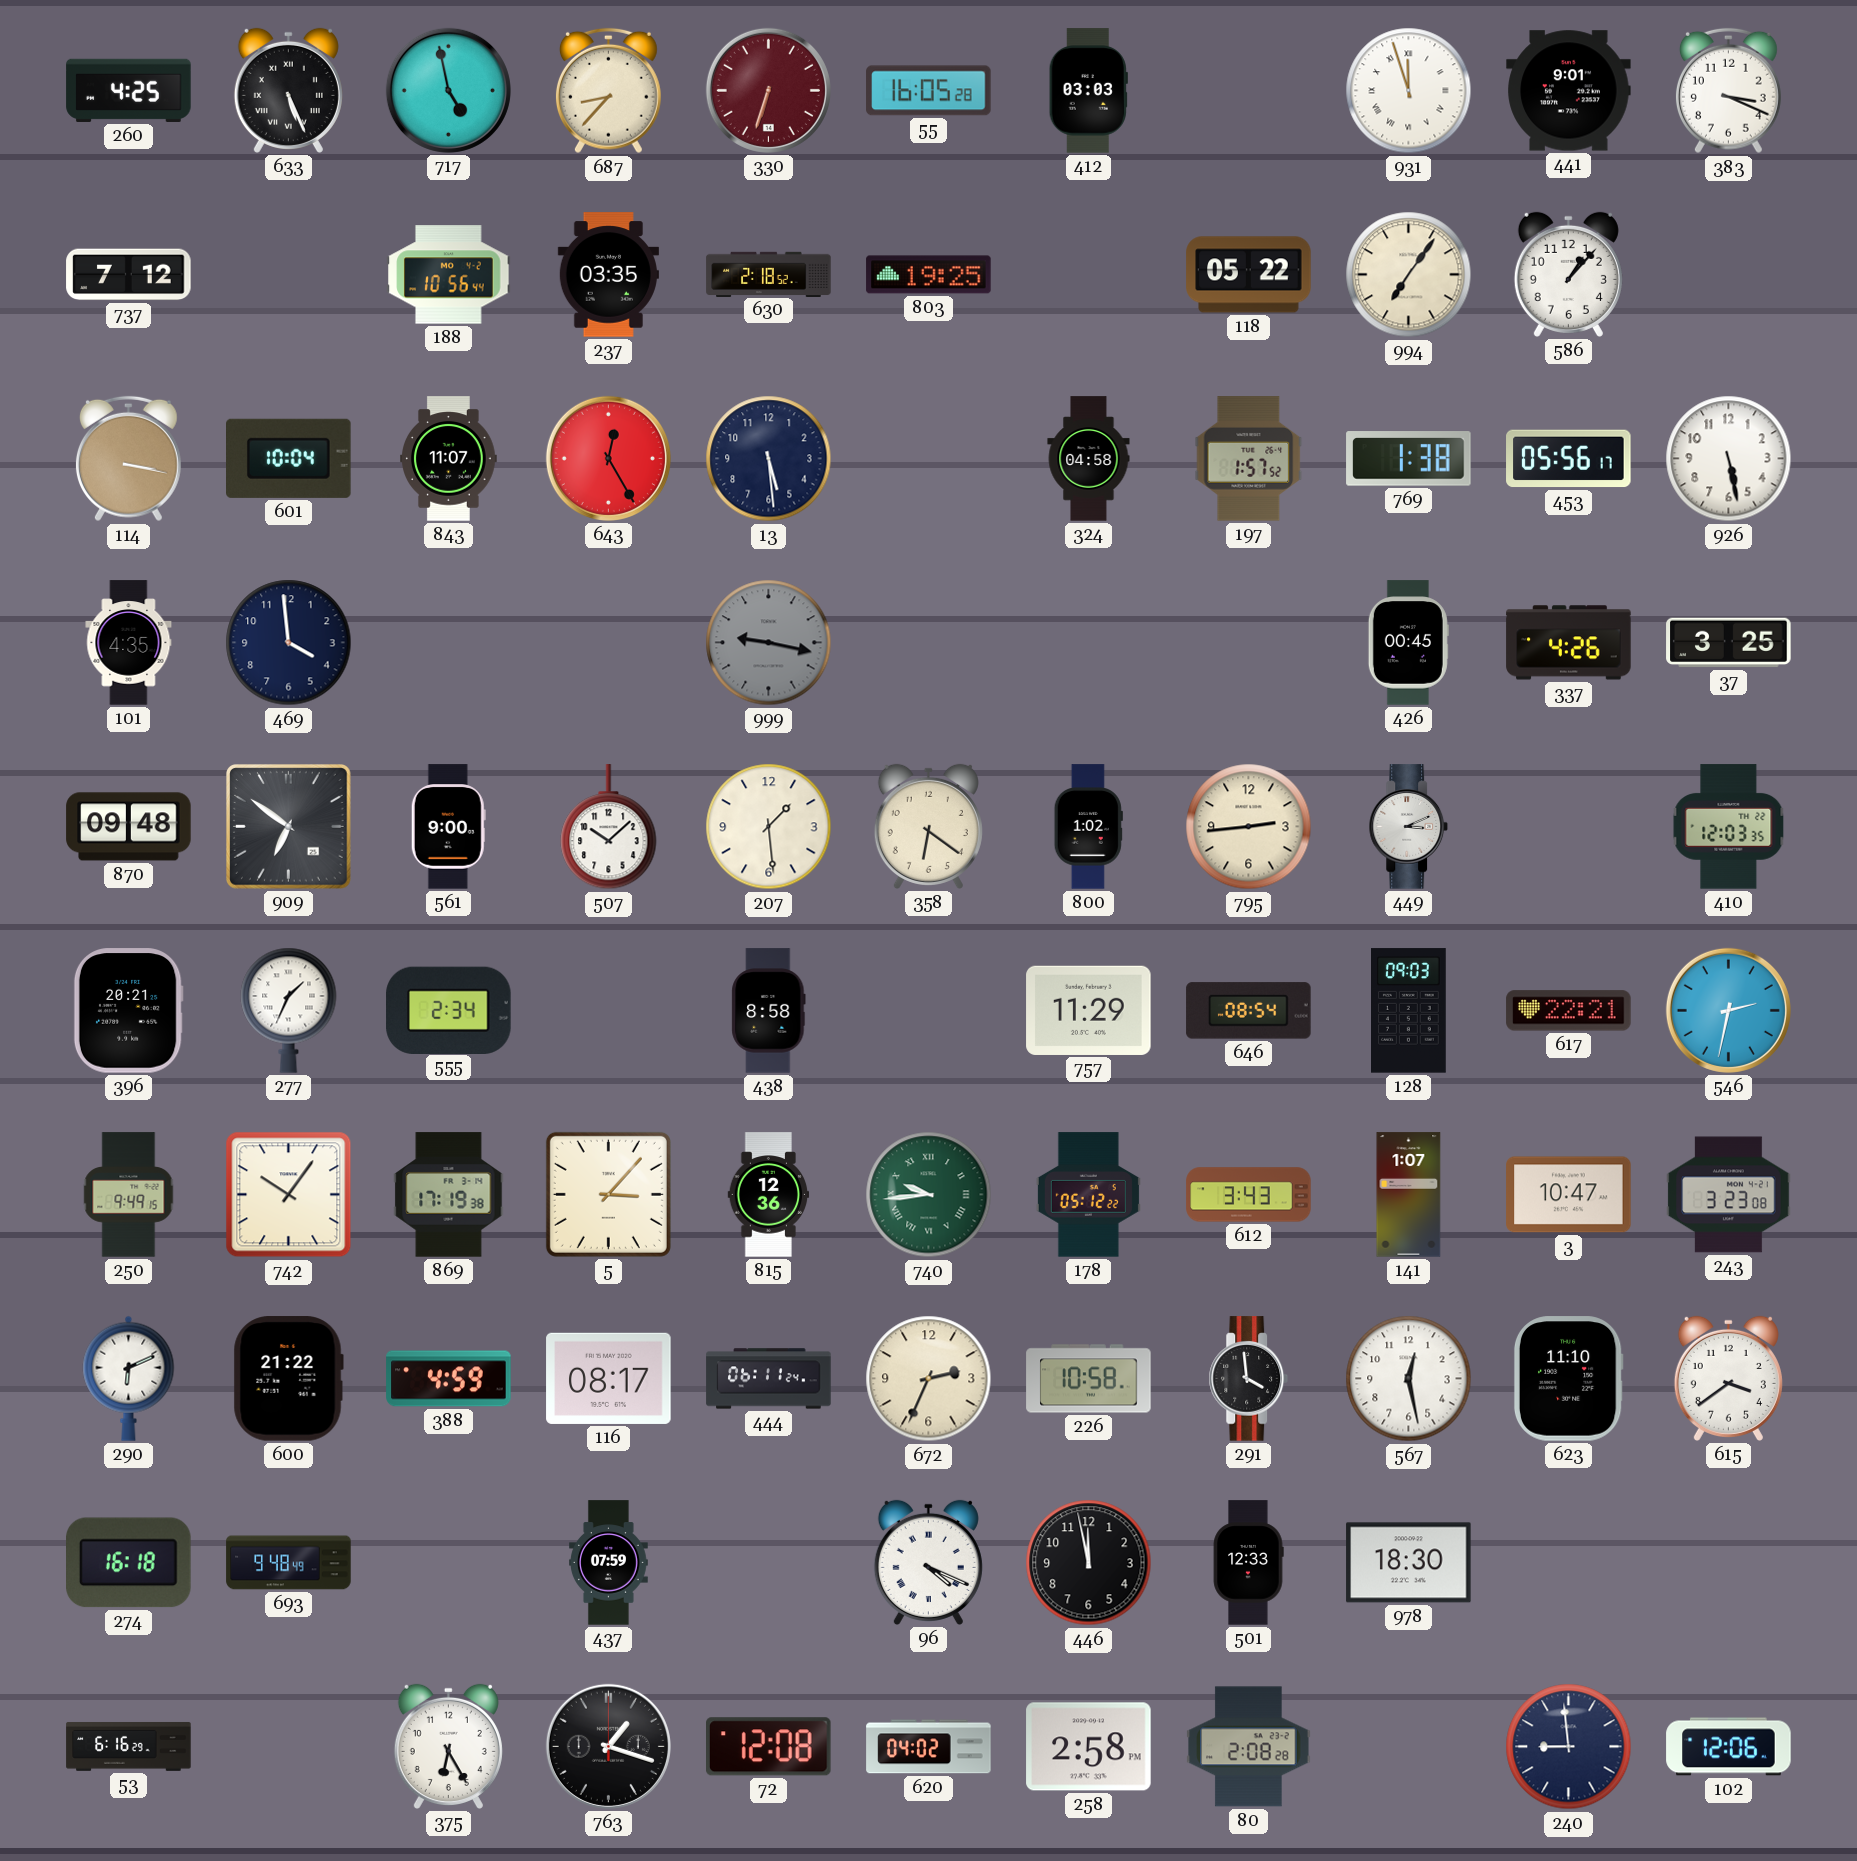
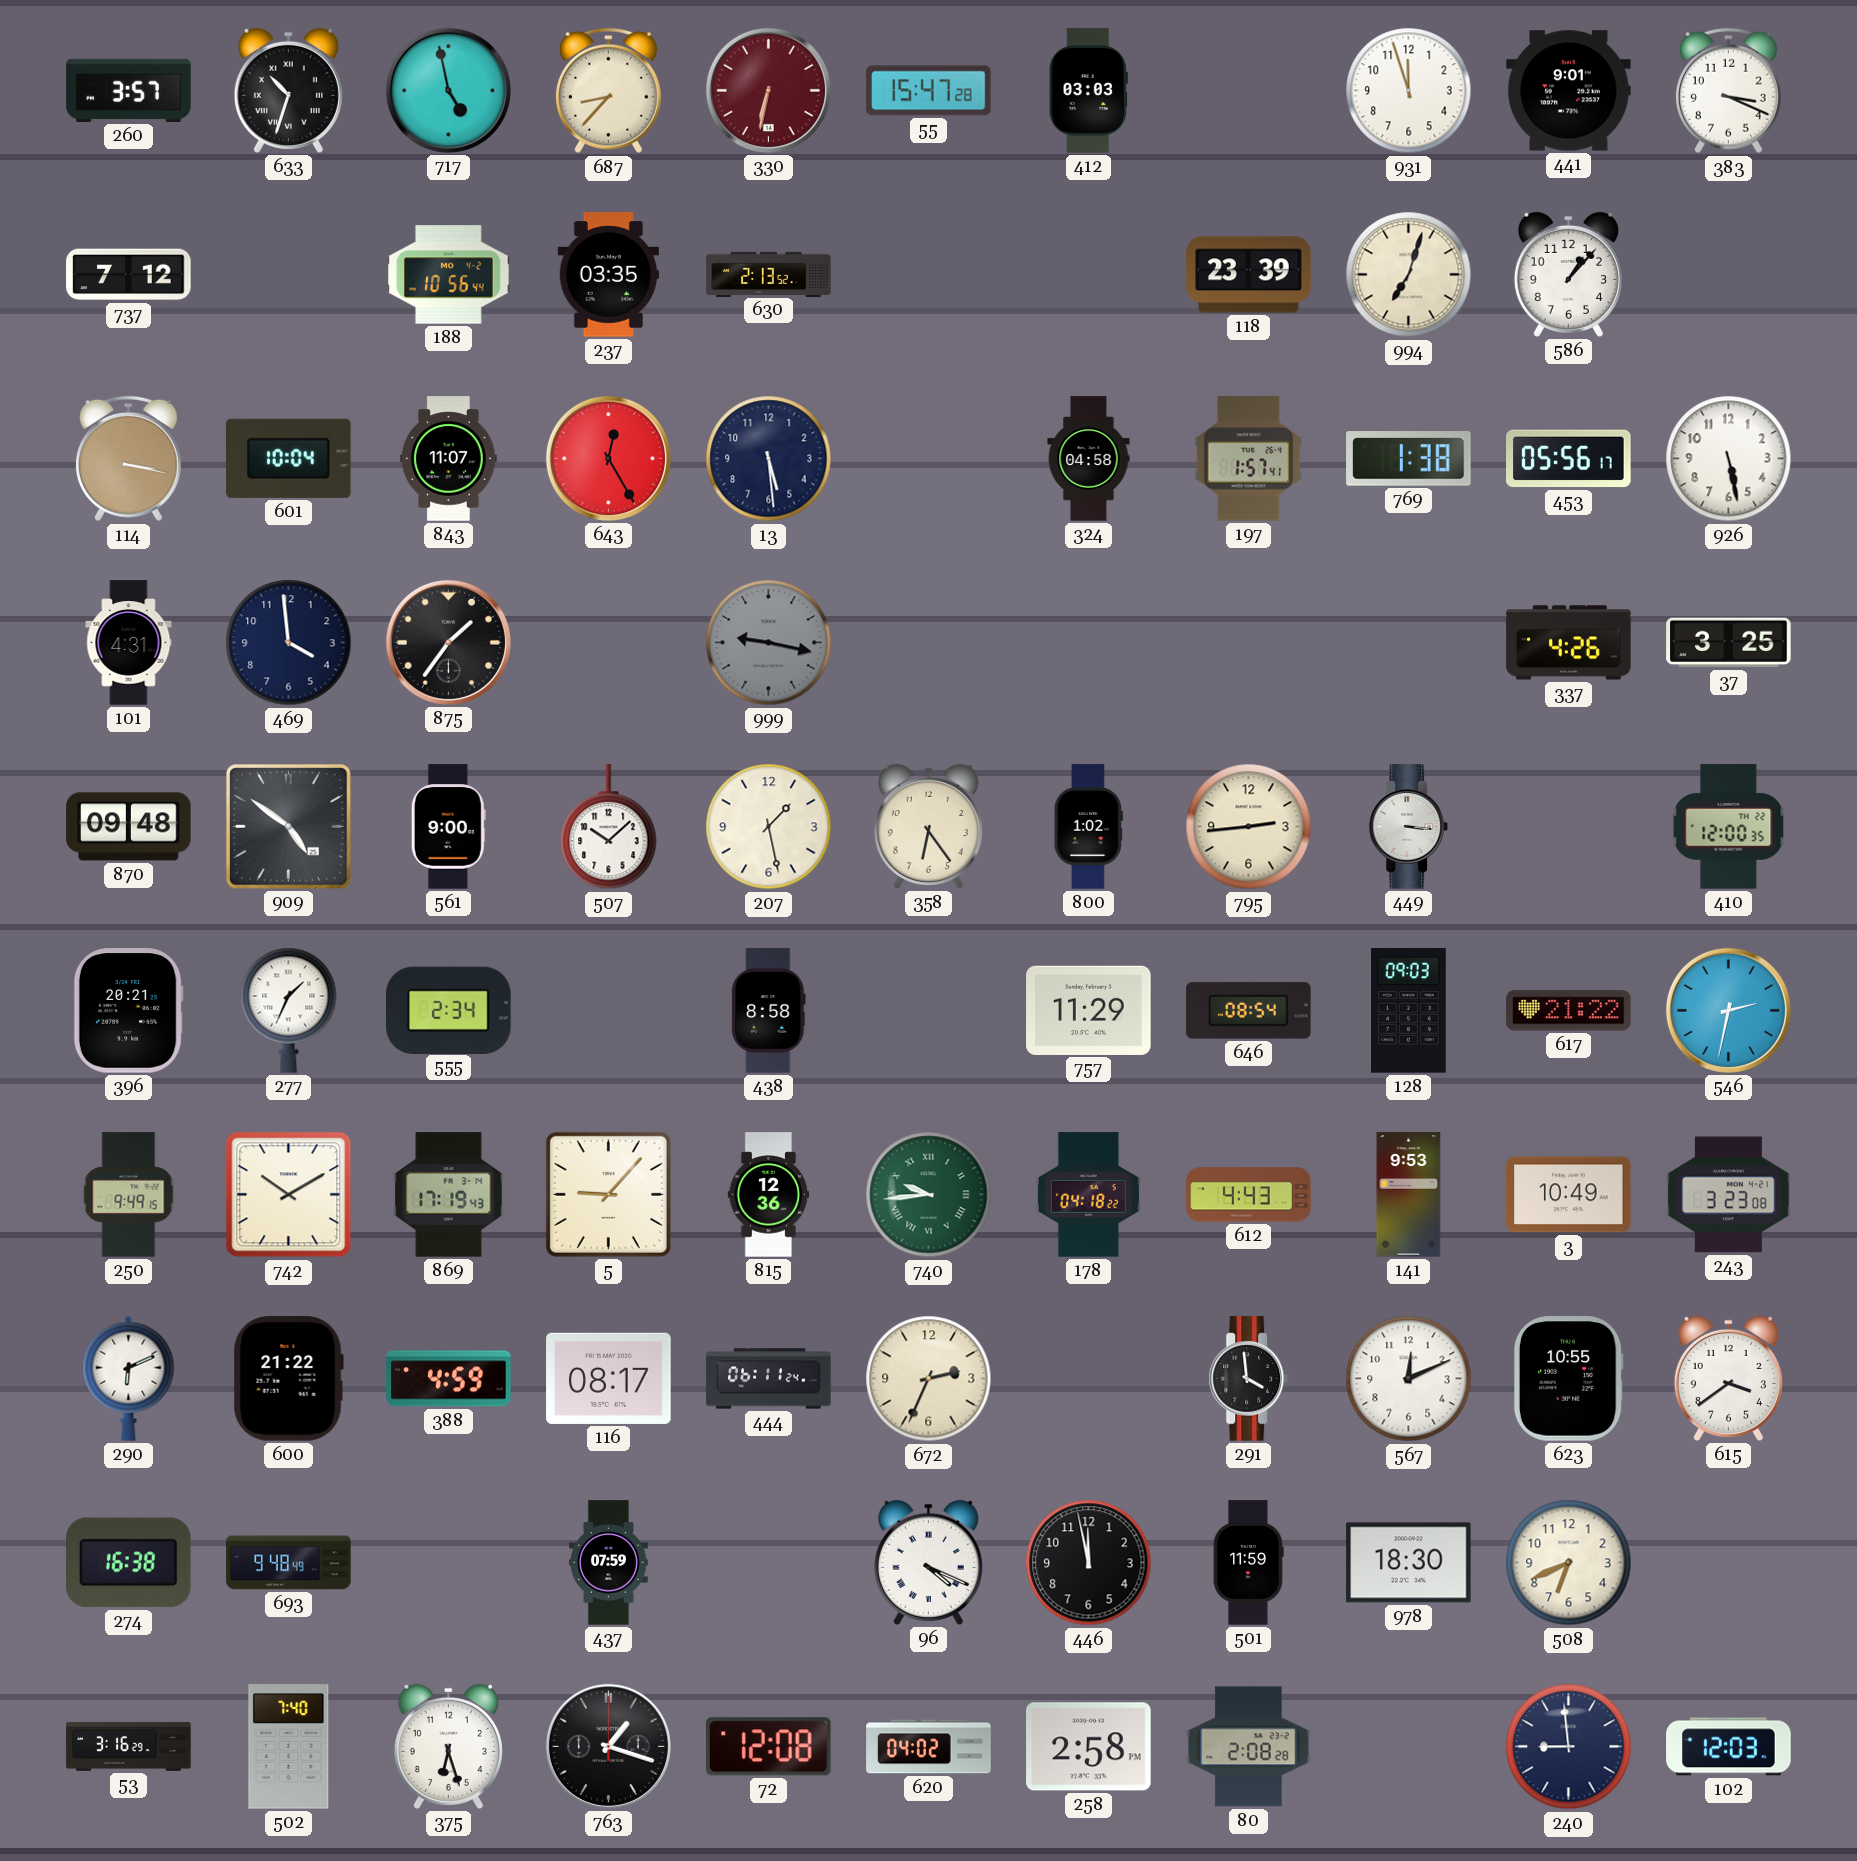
260: 4:25 -> 3:57 (129, 90)
633: 5:26 -> 10:33 (288, 90)
330: 6:33 -> 6:32 (768, 90)
55: 16:05 -> 15:47 (929, 91)
931 numerals: Roman -> Arabic (1409, 91)
630: 2:18 -> 2:13 (769, 274)
803: 19:25 -> none (929, 275)
118: 05:22 -> 23:39 (1249, 275)
994: 7:06 -> 7:03 (1409, 275)
197: 1:57:52 -> 1:57:41 (1249, 459)
101: 4:35 -> 4:31 (129, 643)
875: none -> 1:36 (448, 642)
426: 00:45 -> none (1408, 643)
909: 6:51 -> 4:51 (289, 827)
207: 1:29 -> 1:28 (769, 827)
358: 6:21 -> 6:24 (928, 826)
449: 3:11 -> 3:16 (1409, 827)
410: 12:03 -> 12:00 (1729, 827)
617: 22:21 -> 21:22 (1569, 1011)
742: 10:06 -> 10:10 (289, 1195)
869: 17:19:38 -> 17:19:43 (449, 1195)
5: 3:07 -> 9:07 (608, 1194)
178: 05:12 -> 04:18 (1088, 1195)
612: 3:43 -> 4:43 (1249, 1195)
141: 1:07 -> 9:53 (1409, 1195)
3: 10:47 -> 10:49 (1569, 1195)
226: 10:58 -> none (1089, 1379)
567: 12:28 -> 12:11 (1409, 1379)
623: 11:10 -> 10:55 (1568, 1379)
274: 16:18 -> 16:38 (129, 1563)
501: 12:33 -> 11:59 (1248, 1563)
508: none -> 6:41 (1569, 1563)
53: 6:16 -> 3:16 (129, 1746)
502: none -> 7:40 (289, 1747)
375: 6:25 -> 6:27 (448, 1746)
102: 12:06 -> 12:03 (1729, 1747)
